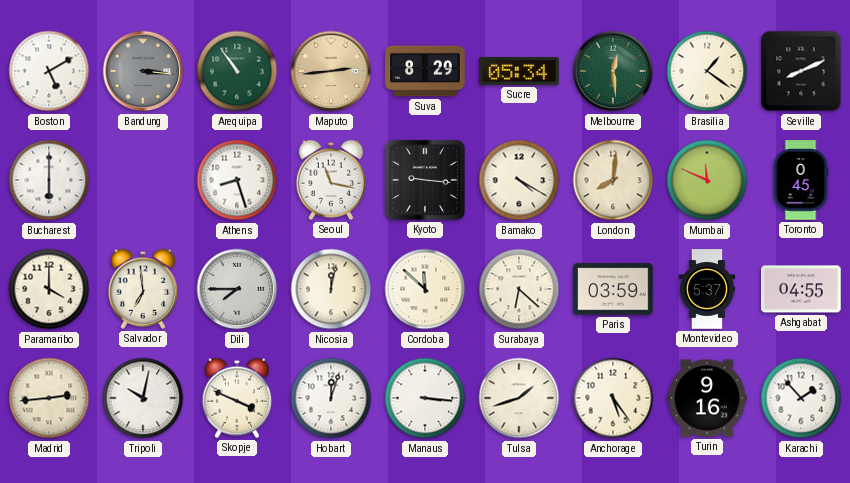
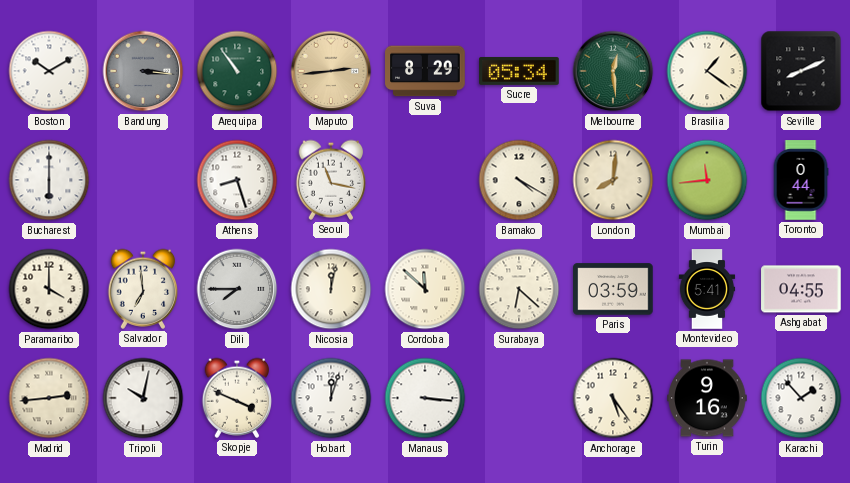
Boston: 5:10 -> 10:10 (49, 71)
Kyoto: 9:16 -> none (425, 180)
Mumbai: 11:49 -> 11:44 (707, 180)
Toronto: 0:45 -> 0:44 (801, 180)
Montevideo: 5:37 -> 5:41 (707, 289)
Tulsa: 1:42 -> none (519, 398)
